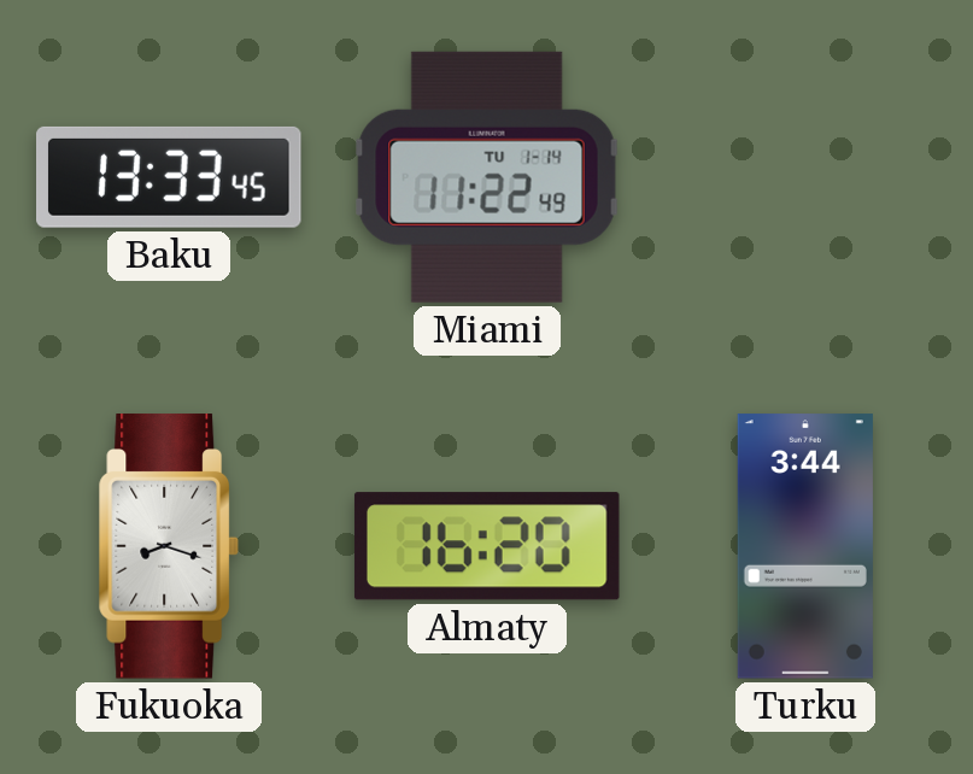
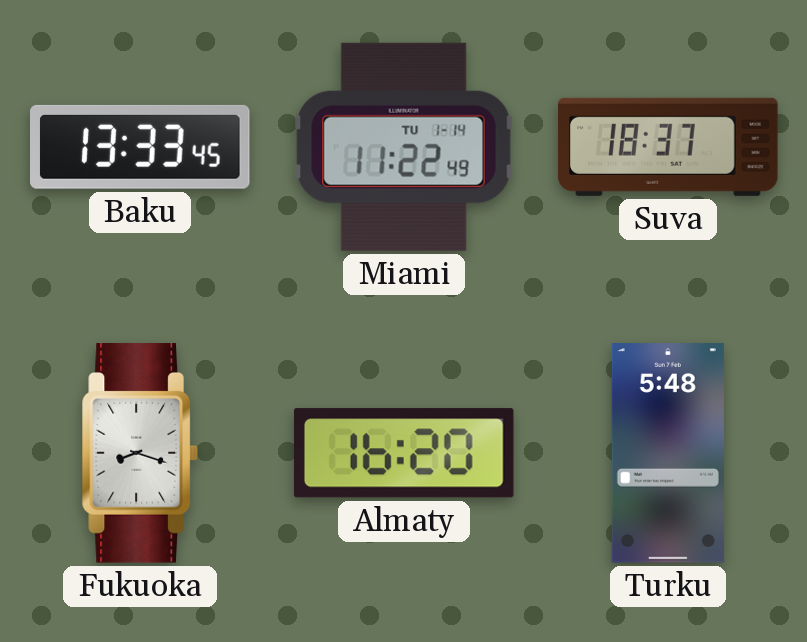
Suva: none -> 18:37 (668, 147)
Turku: 3:44 -> 5:48 (668, 453)
